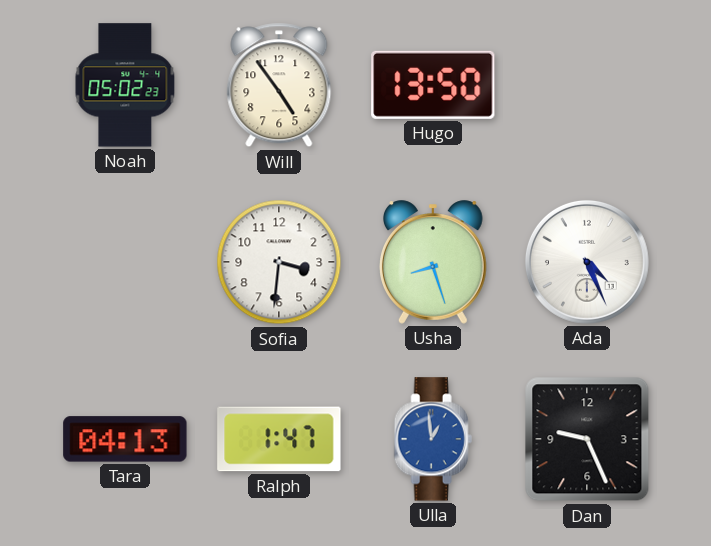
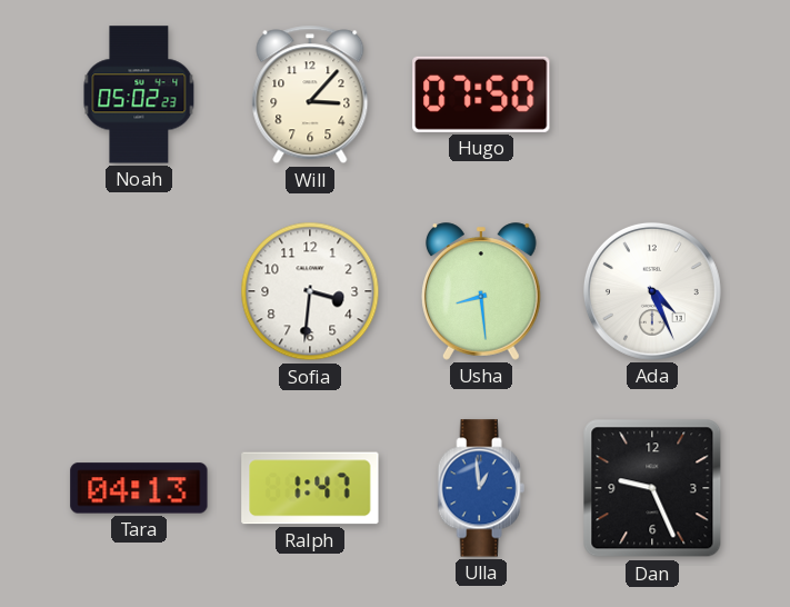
Will: 4:54 -> 3:07 (310, 94)
Hugo: 13:50 -> 07:50 (481, 94)
Usha: 8:27 -> 8:29 (482, 291)
